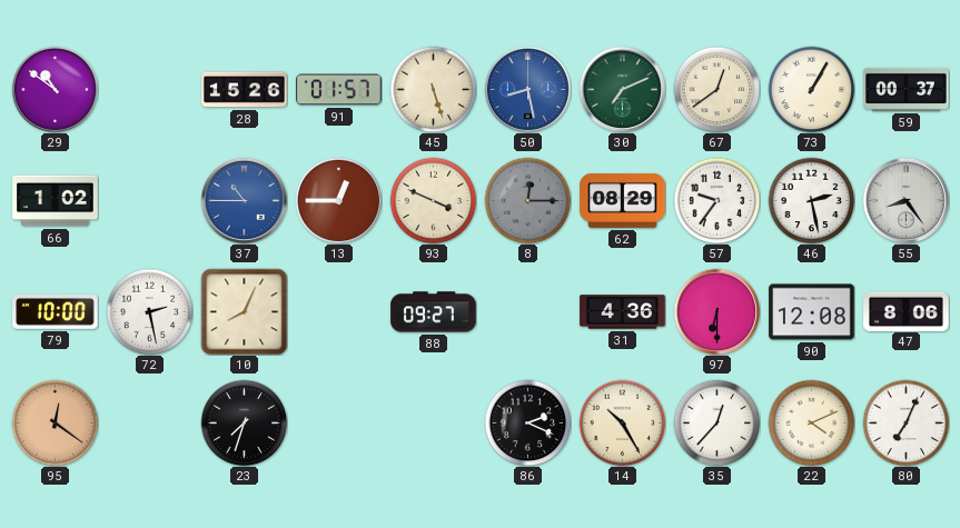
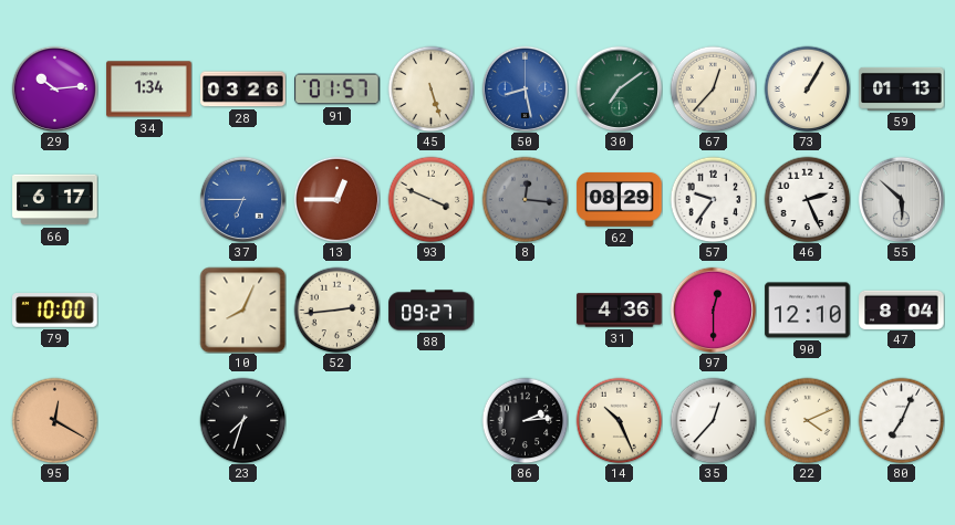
29: 10:51 -> 10:14 (54, 88)
34: none -> 1:34 (149, 90)
28: 15:26 -> 03:26 (243, 90)
30: 7:11 -> 7:09 (619, 88)
67: 12:39 -> 12:37 (713, 88)
59: 00:37 -> 01:13 (902, 88)
66: 1:02 -> 6:17 (55, 200)
37: 10:45 -> 6:45 (242, 199)
8: 12:15 -> 12:16 (525, 199)
46: 2:28 -> 2:26 (807, 199)
55: 8:24 -> 5:52 (901, 199)
72: 2:28 -> none (149, 311)
52: none -> 2:44 (336, 309)
97: 6:30 -> 12:30 (713, 309)
90: 12:08 -> 12:10 (808, 311)
47: 8:06 -> 8:04 (902, 309)
95: 12:21 -> 12:20 (54, 420)
86: 2:19 -> 2:14 (525, 420)
14: 10:25 -> 10:26 (619, 420)
